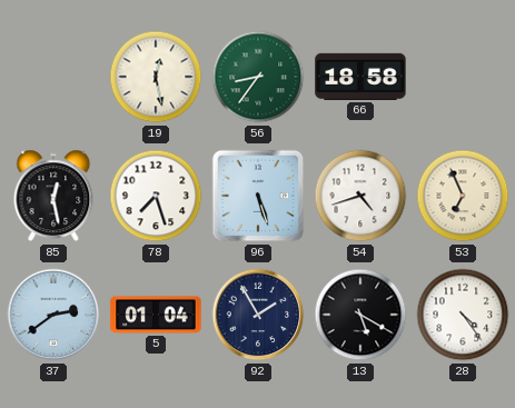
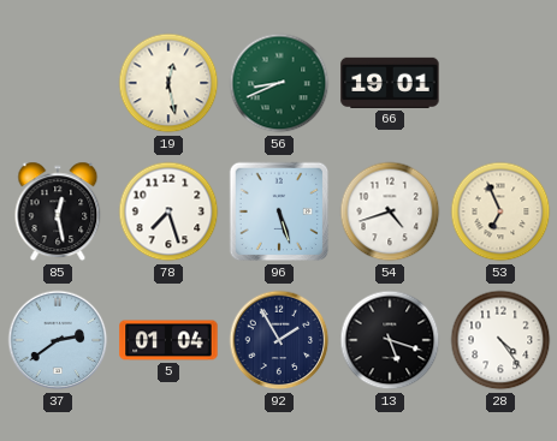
56: 8:36 -> 8:41 (279, 83)
66: 18:58 -> 19:01 (390, 83)
13: 5:20 -> 5:18 (390, 340)
